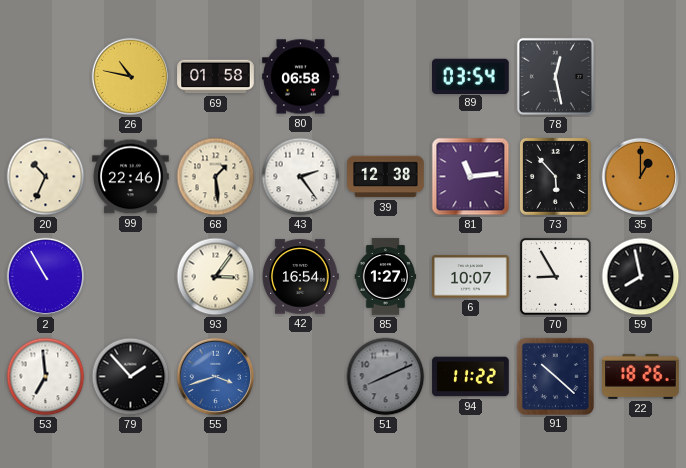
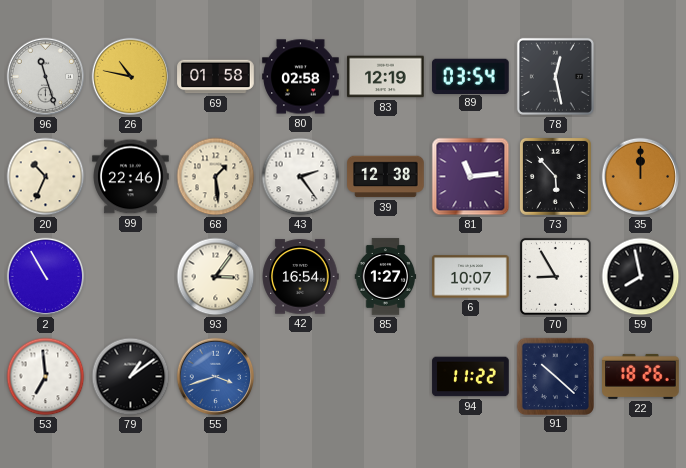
96: none -> 11:27 (46, 77)
80: 06:58 -> 02:58 (301, 77)
83: none -> 12:19 (386, 77)
35: 1:00 -> 12:00 (641, 177)
79: 1:53 -> 1:09 (131, 377)
51: 8:11 -> none (386, 377)
